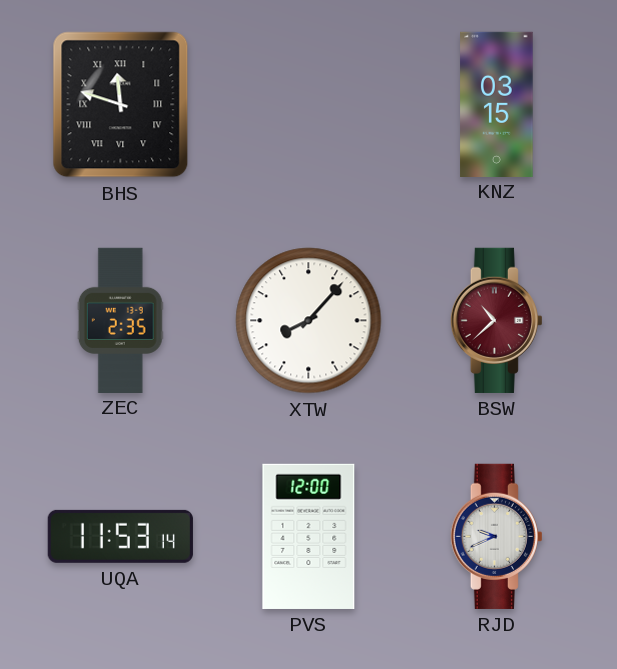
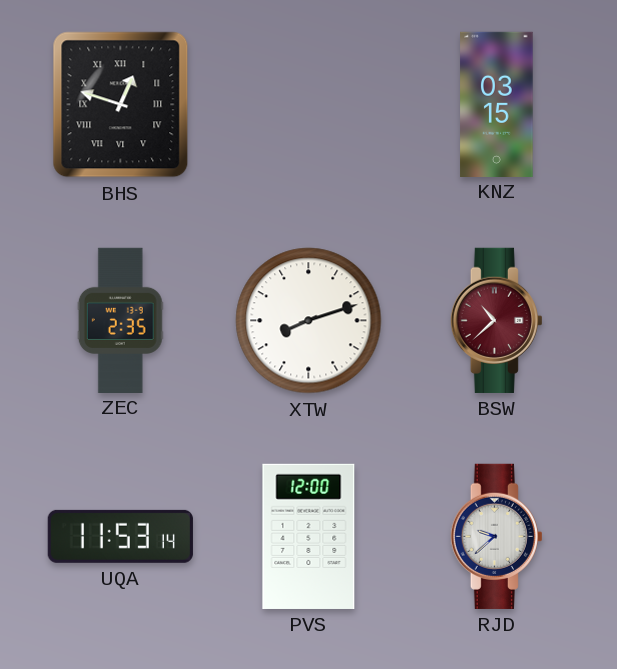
BHS: 11:48 -> 12:48 (121, 105)
XTW: 8:07 -> 8:12 (309, 321)
RJD: 9:41 -> 9:38 (496, 536)
